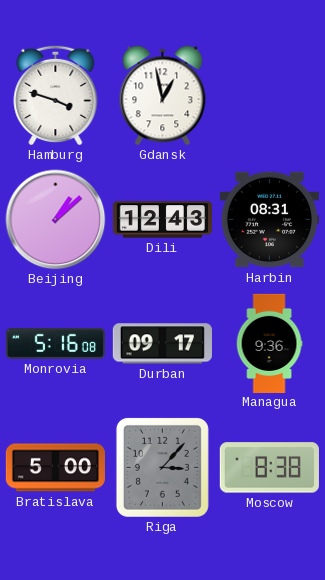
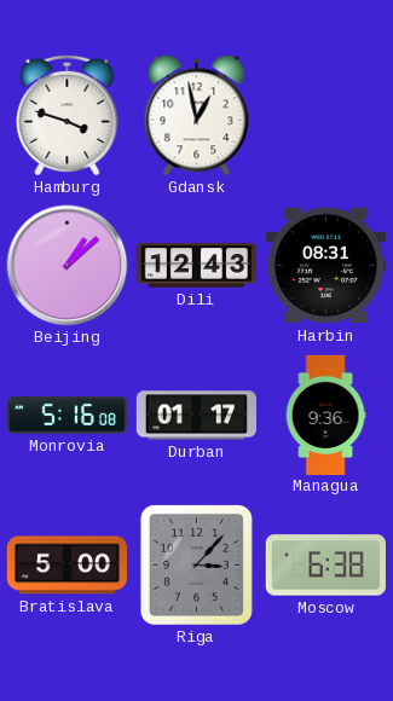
Durban: 09:17 -> 01:17 (196, 416)
Moscow: 8:38 -> 6:38 (325, 566)
